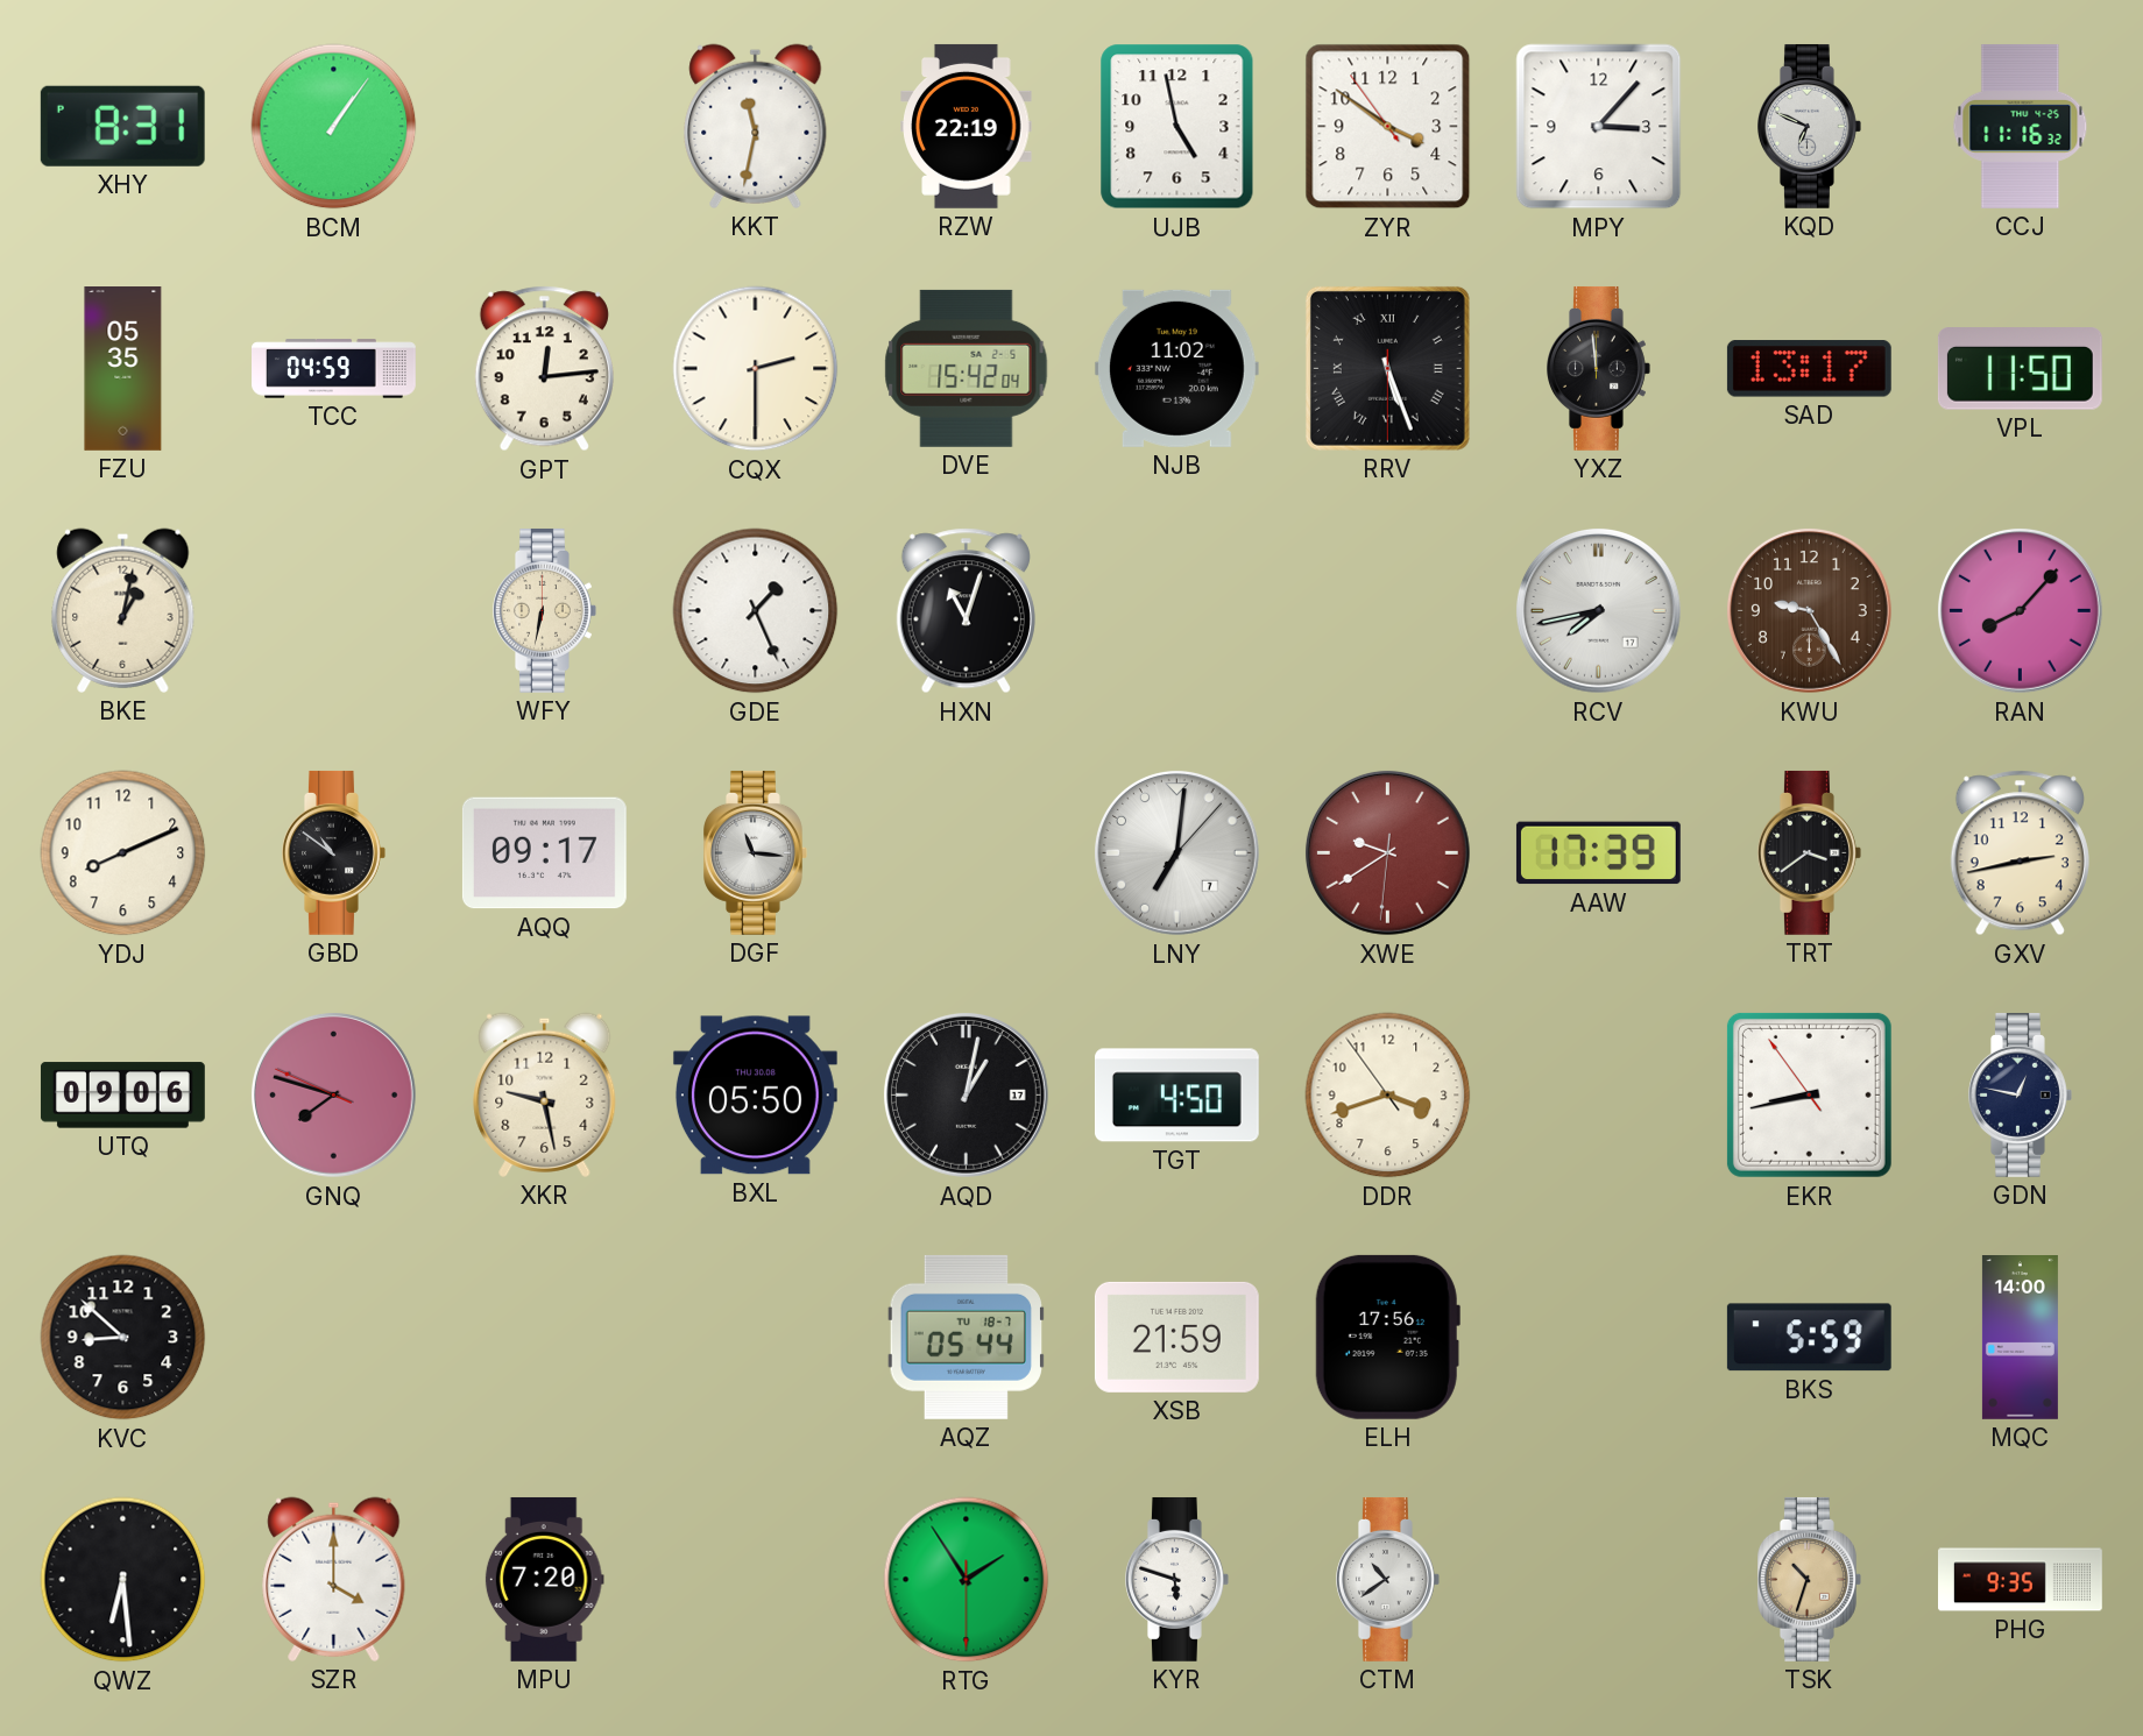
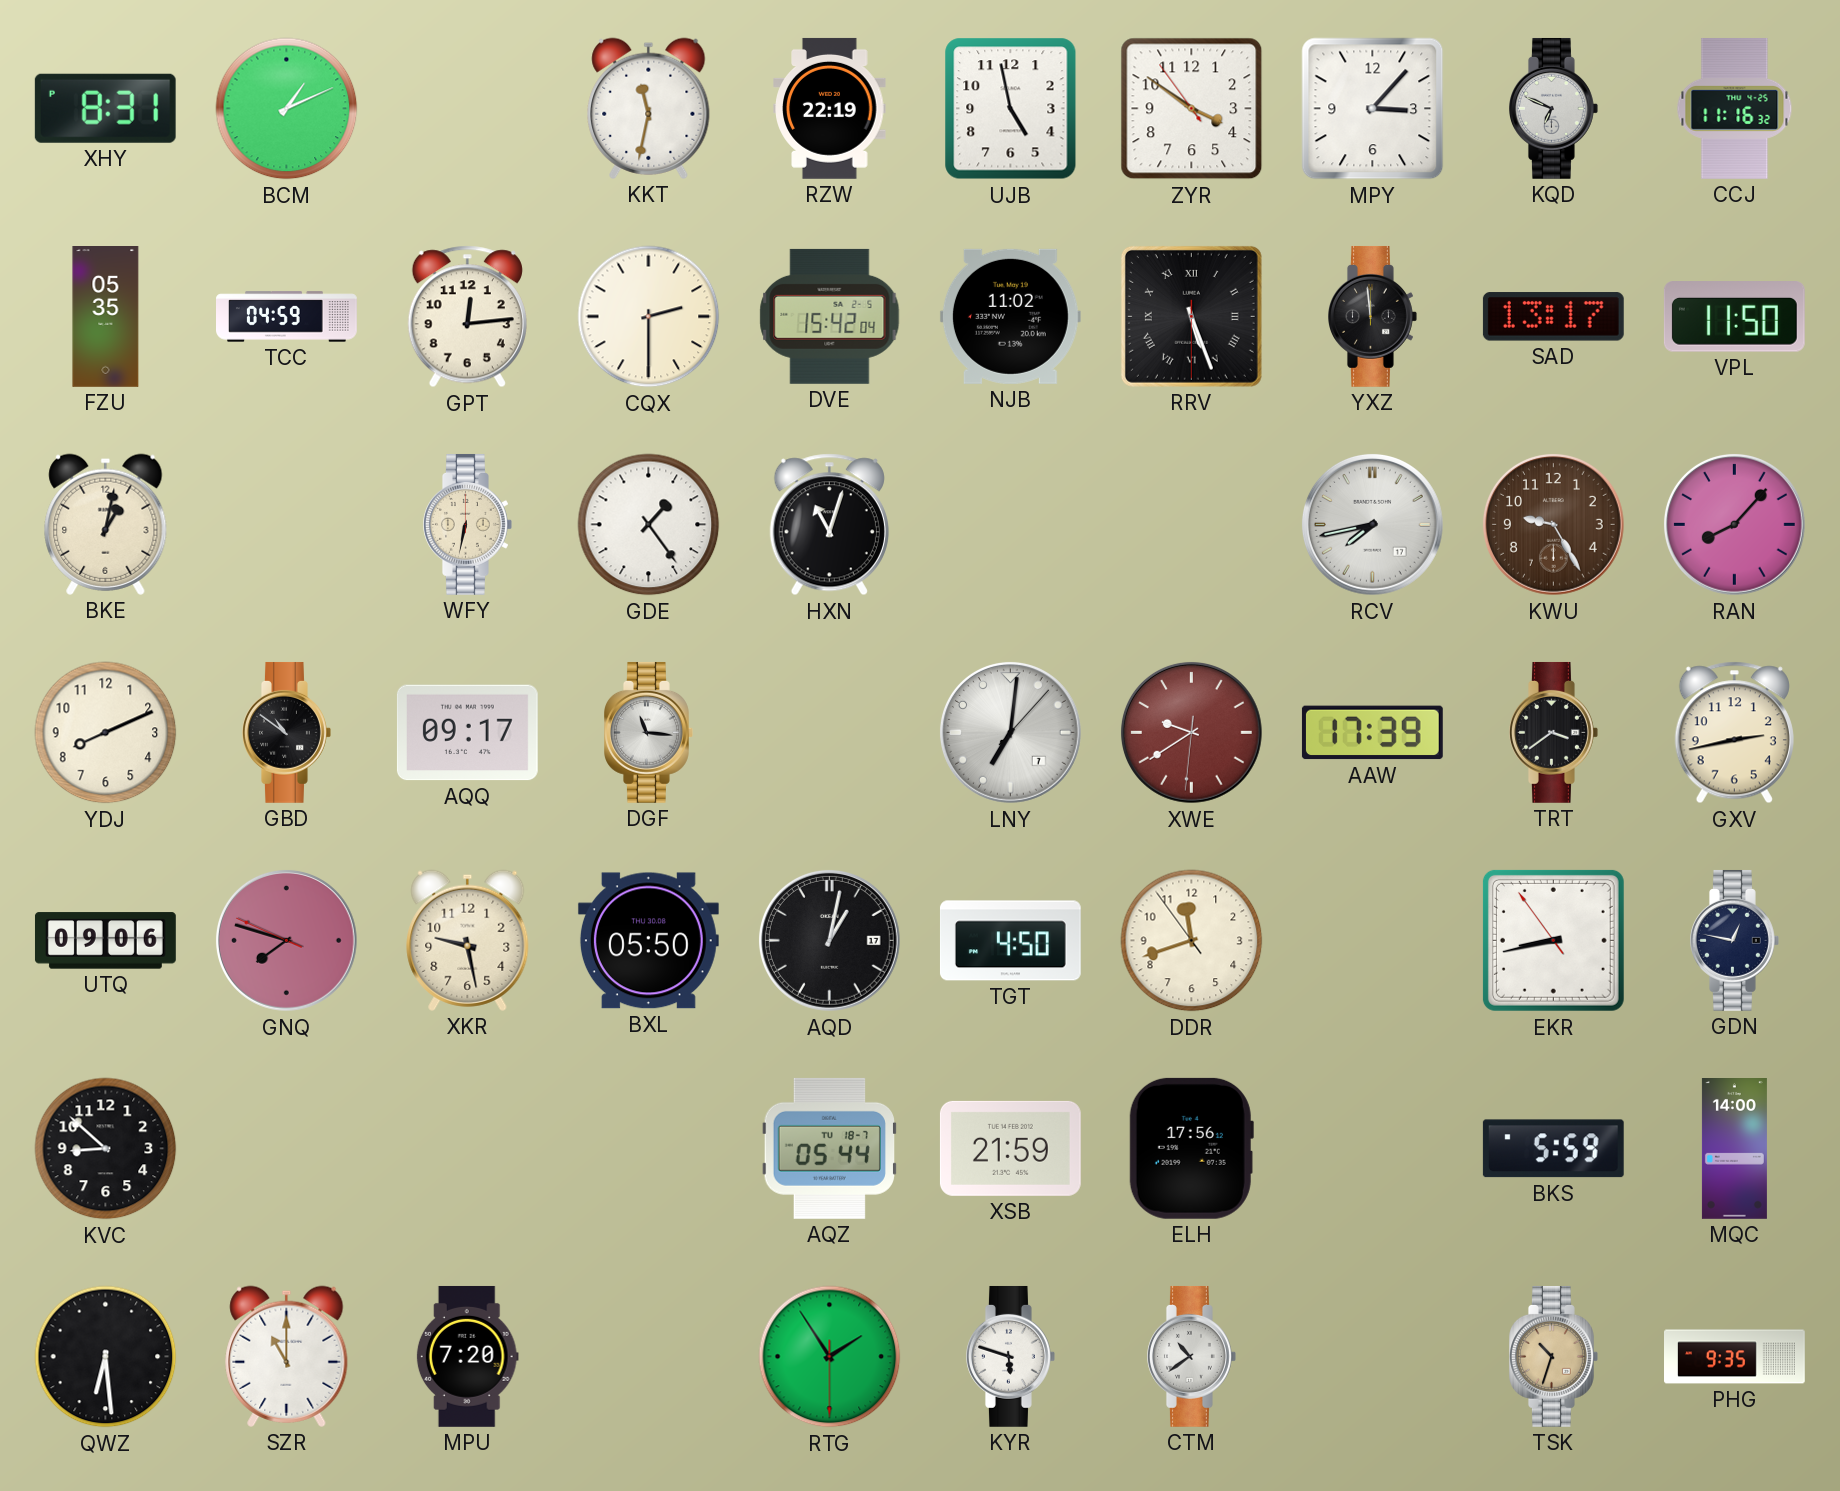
BCM: 1:06 -> 1:11 (287, 109)
GDE: 1:26 -> 1:24 (649, 525)
DDR: 3:41 -> 11:41 (1192, 941)
SZR: 4:00 -> 11:00 (287, 1356)
